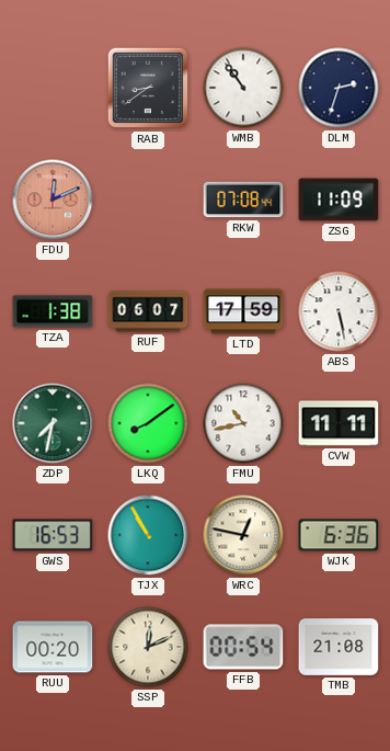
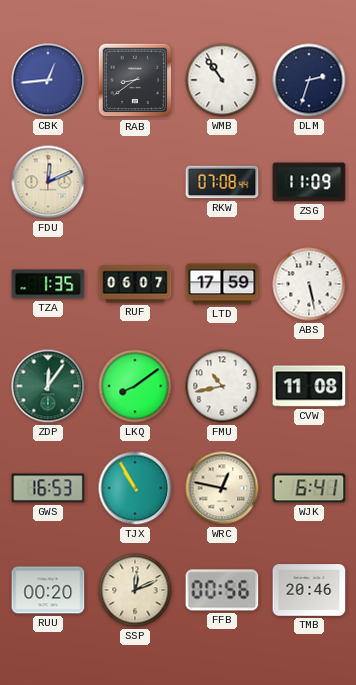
CBK: none -> 12:44 (48, 80)
FDU dial: salmon -> cream (48, 182)
TZA: 1:38 -> 1:35 (48, 284)
ZDP: 7:32 -> 12:06 (48, 386)
CVW: 11:11 -> 11:08 (309, 386)
WJK: 6:36 -> 6:41 (309, 488)
FFB: 00:54 -> 00:56 (222, 590)
TMB: 21:08 -> 20:46 (309, 590)
